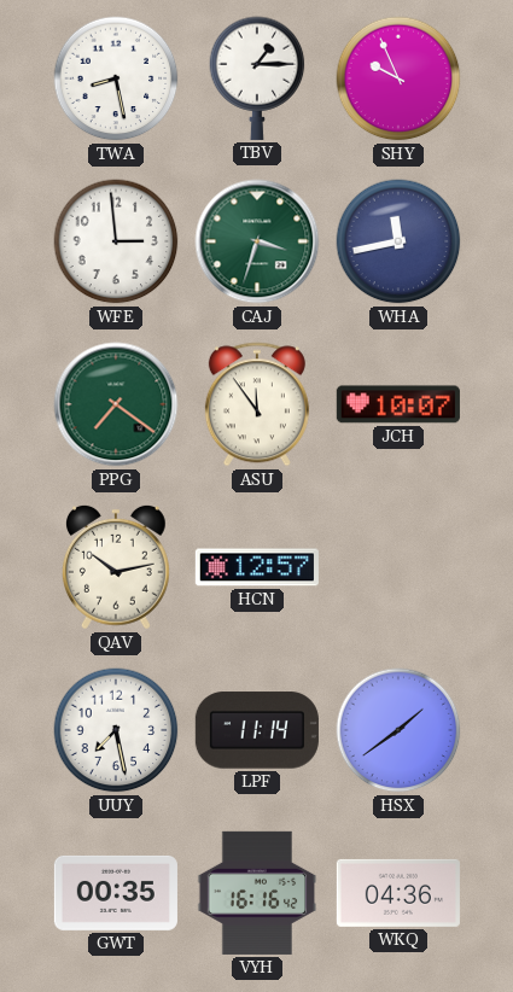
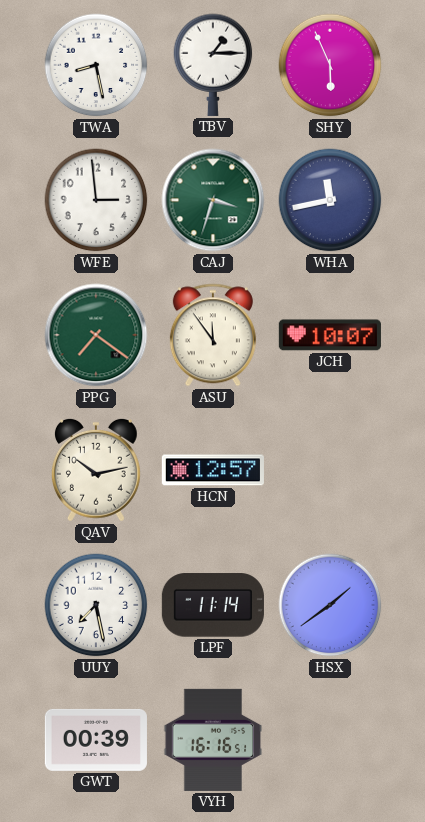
SHY: 9:56 -> 5:56 (330, 65)
GWT: 00:35 -> 00:39 (96, 740)
VYH: 16:16:42 -> 16:16:51 (213, 740)
WKQ: 04:36 -> none (398, 893)
